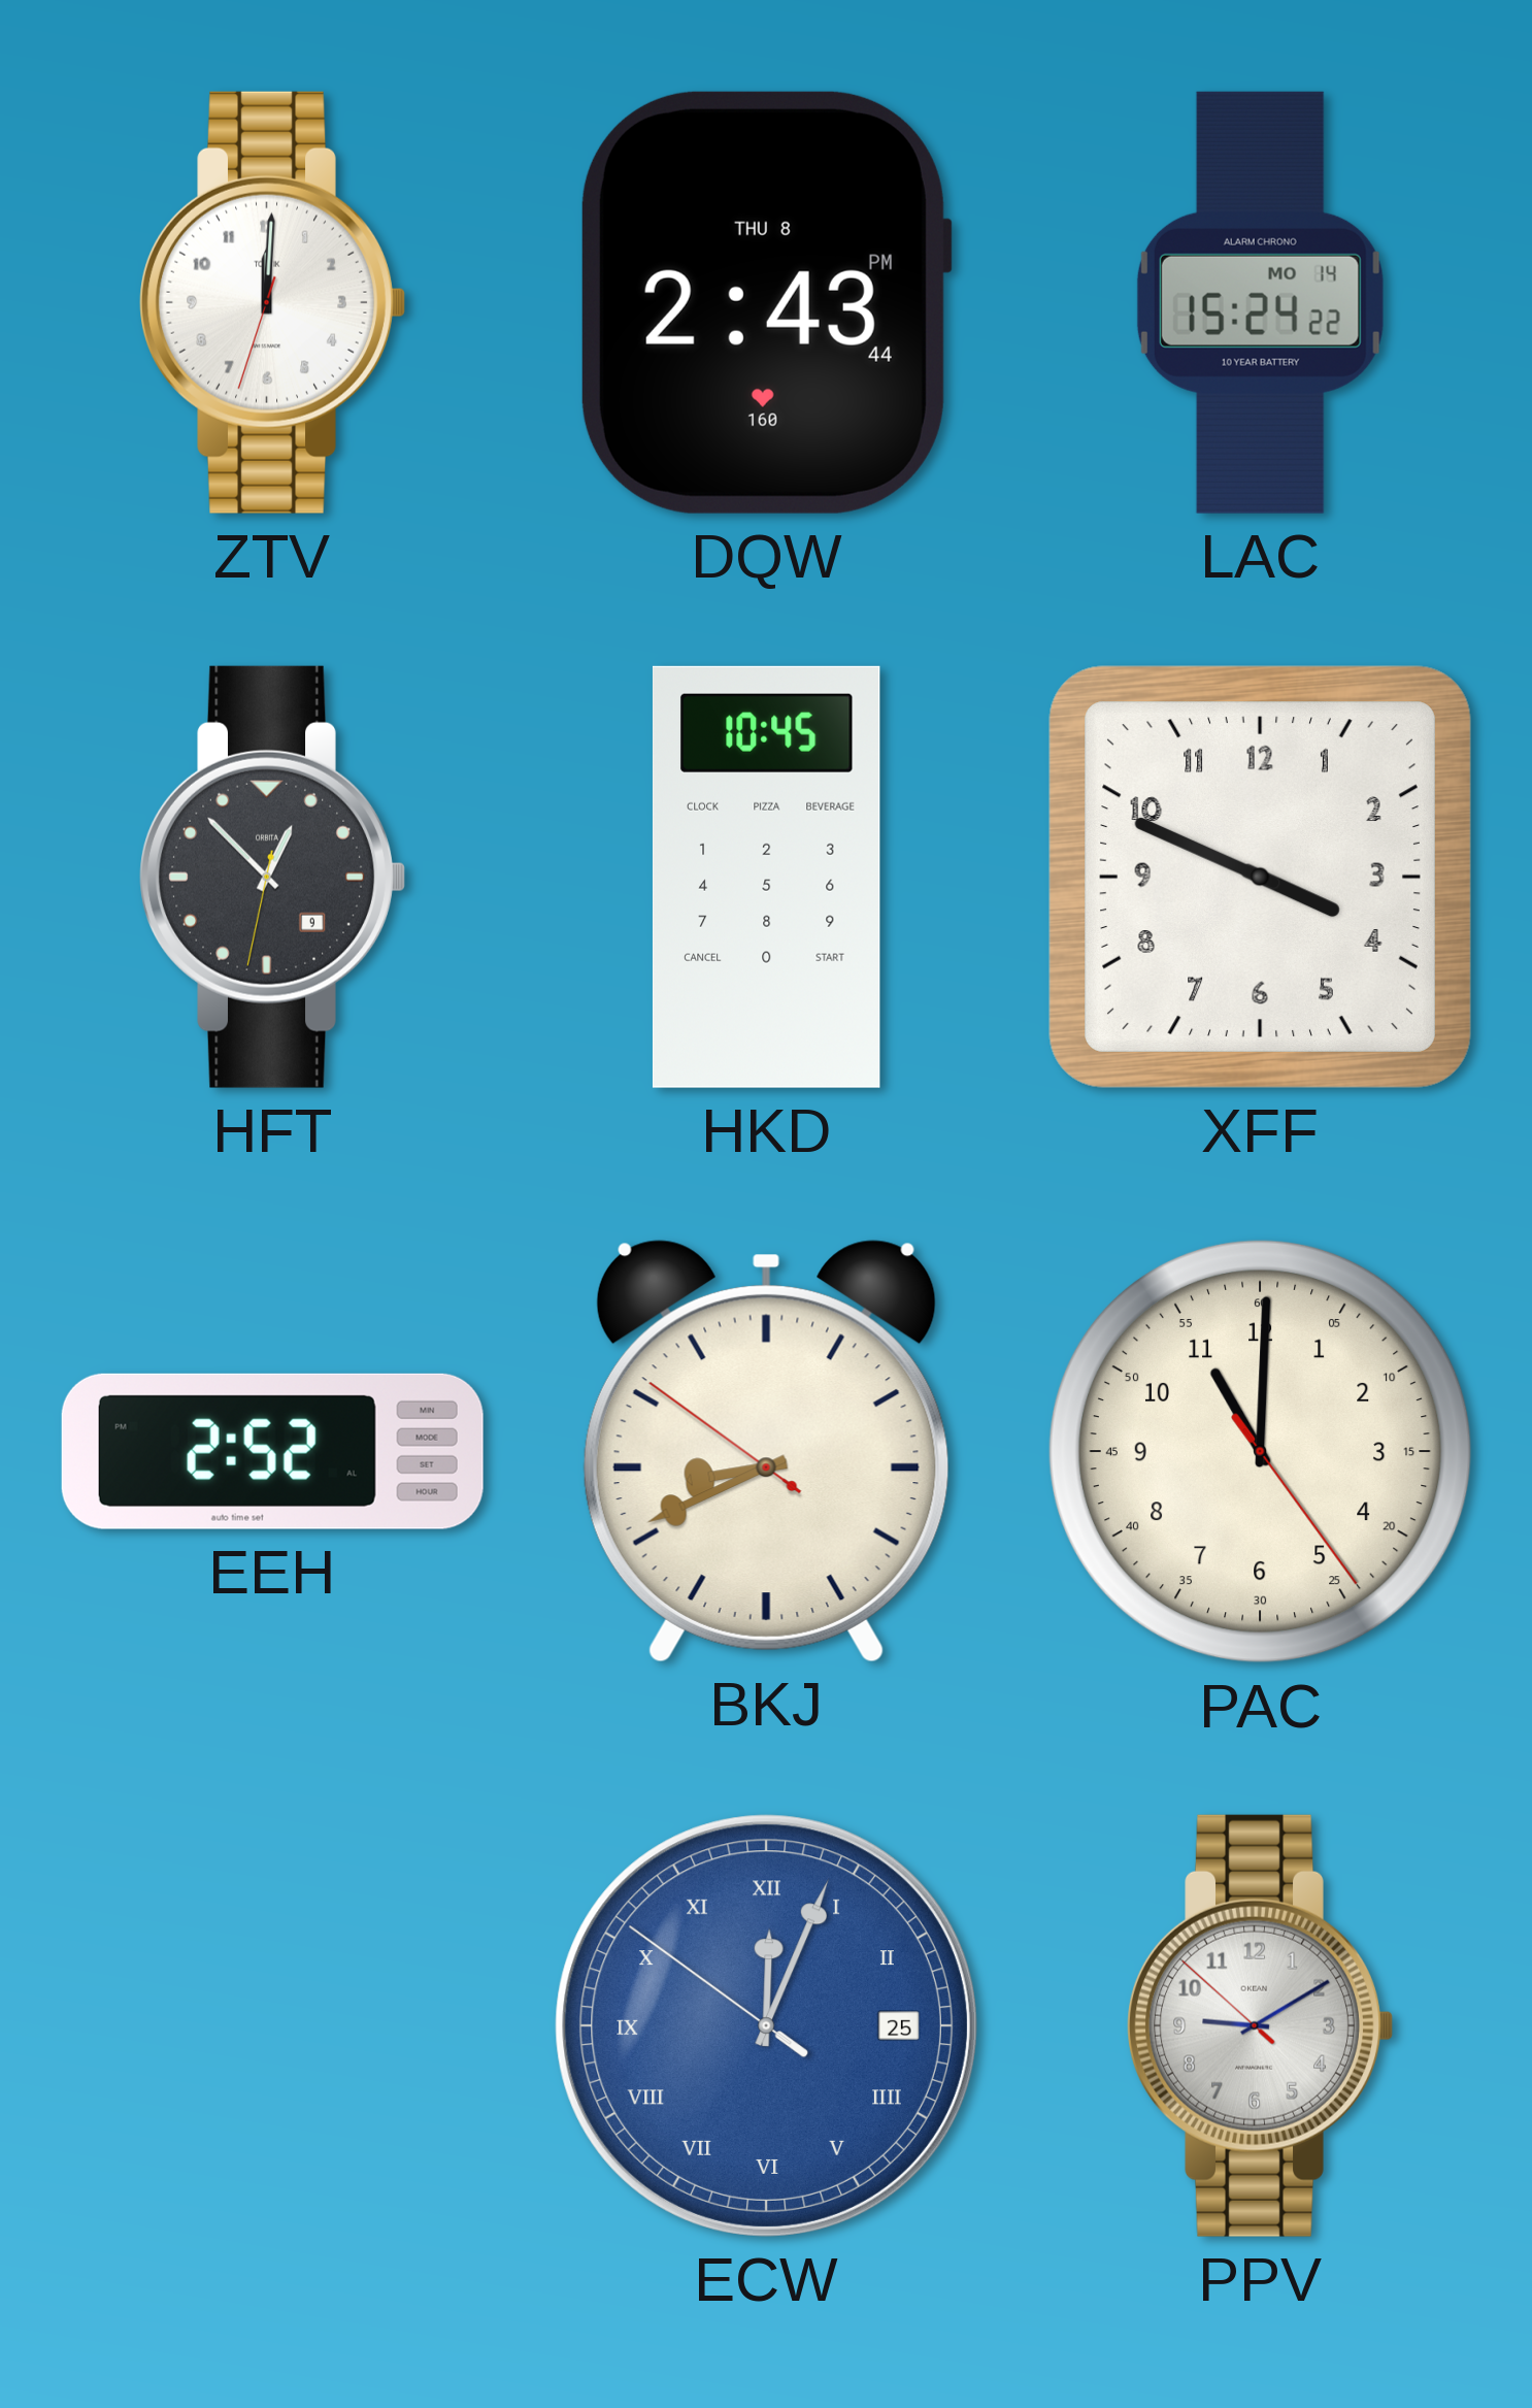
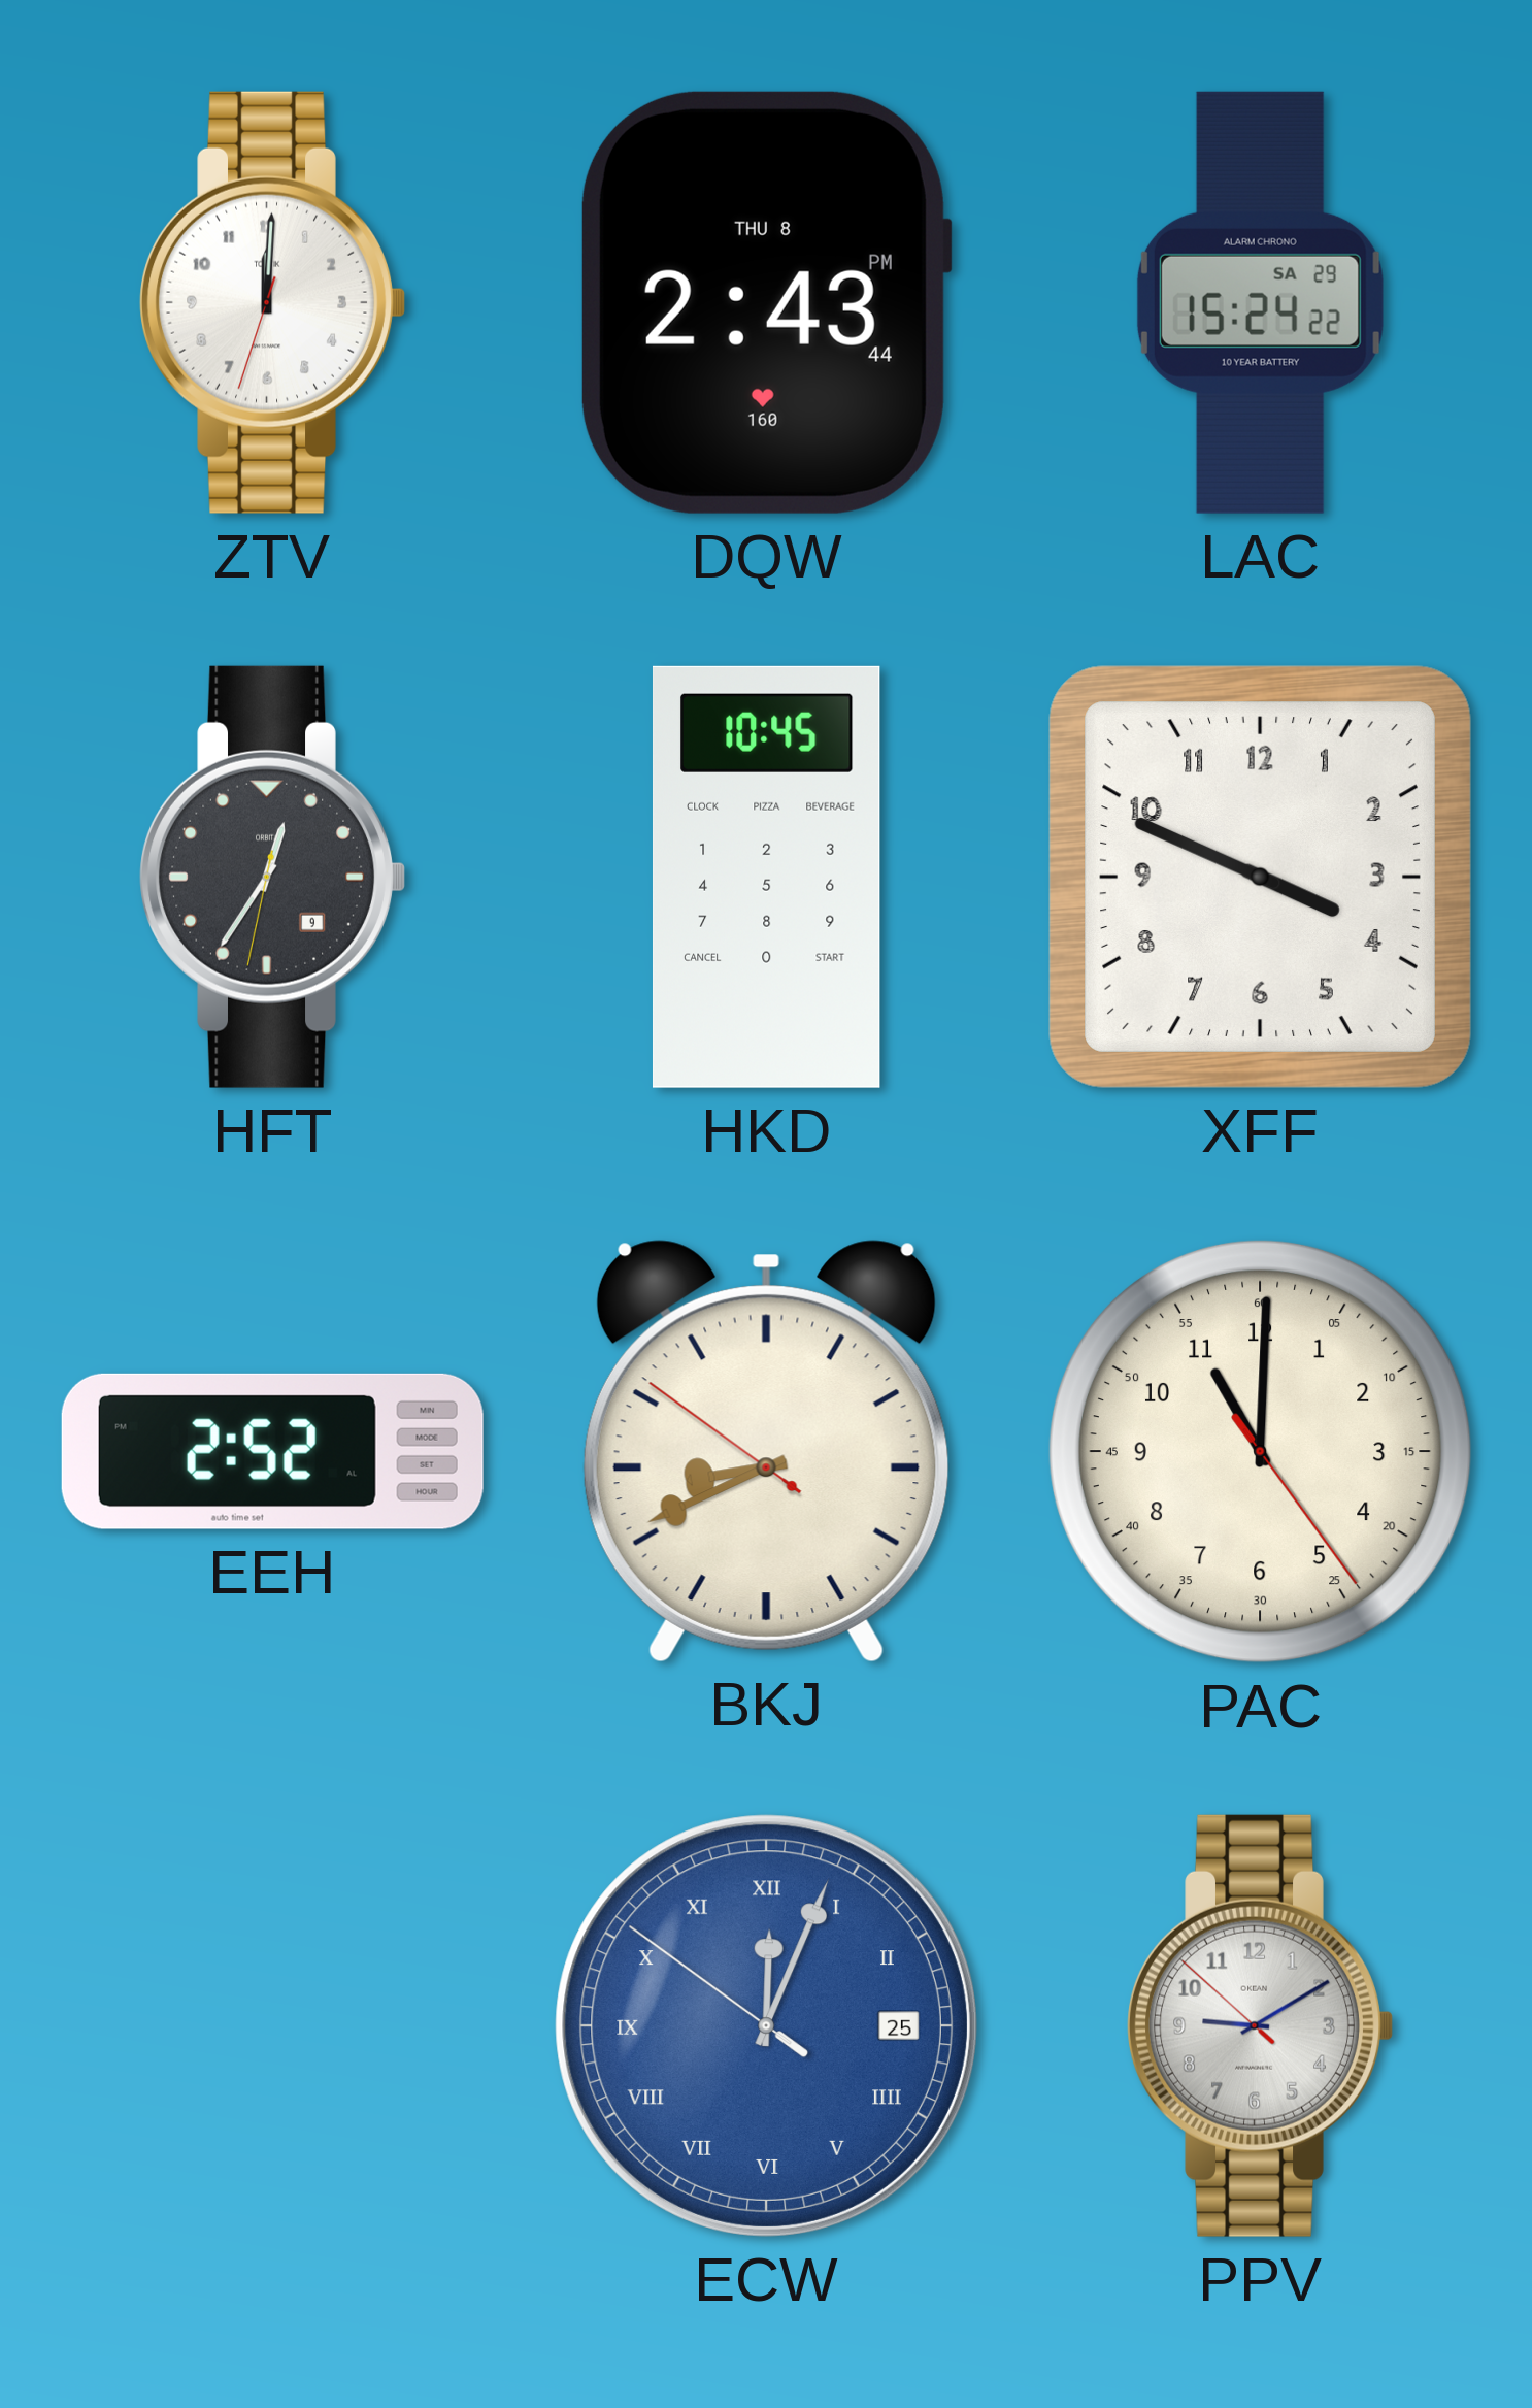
LAC date: MO 14 -> SA 29 (1260, 302)
HFT: 12:52 -> 12:35 (272, 877)
